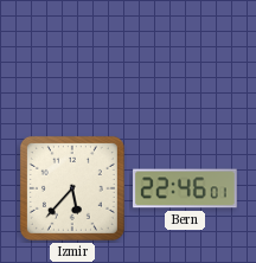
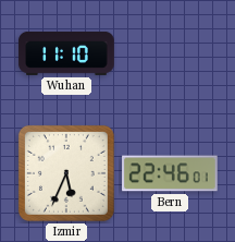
Wuhan: none -> 11:10 (66, 53)
Izmir: 5:37 -> 5:34 (66, 173)
